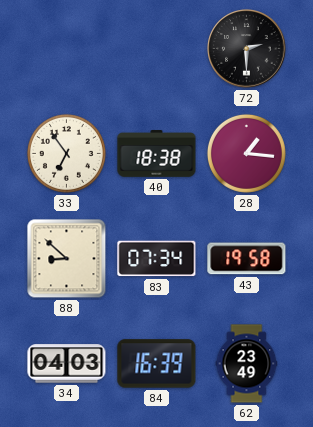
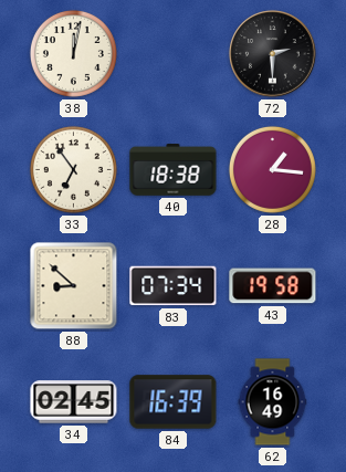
38: none -> 12:02 (73, 53)
34: 04:03 -> 02:45 (74, 402)
62: 23:49 -> 16:49 (273, 402)
